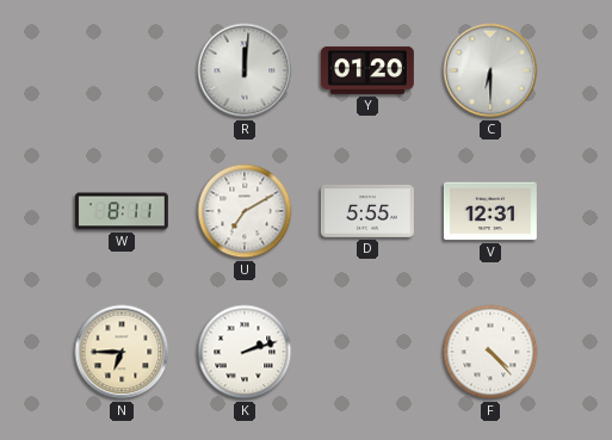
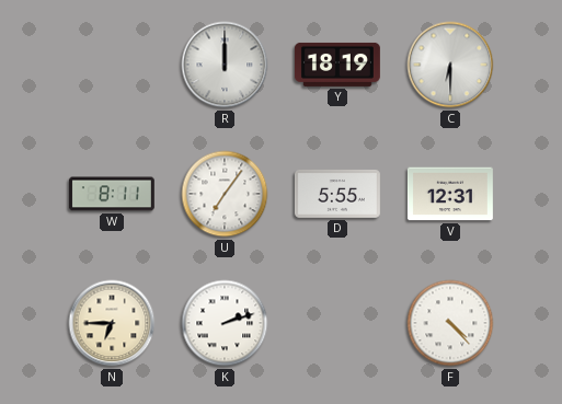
R: 12:01 -> 12:00 (225, 65)
Y: 01:20 -> 18:19 (337, 65)
U: 7:10 -> 7:06 (225, 194)
